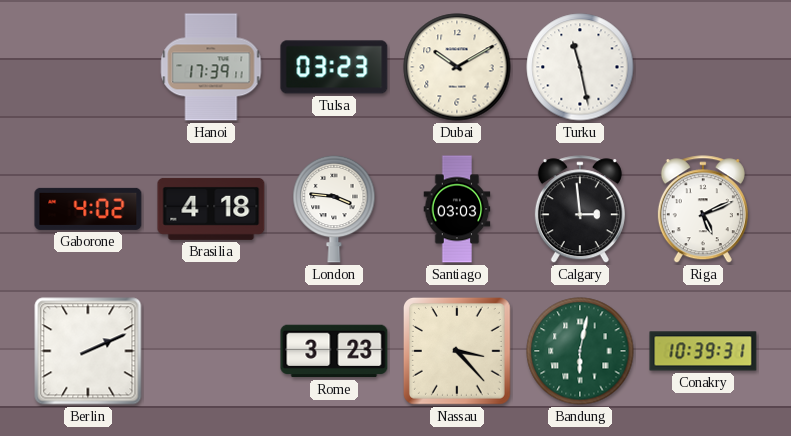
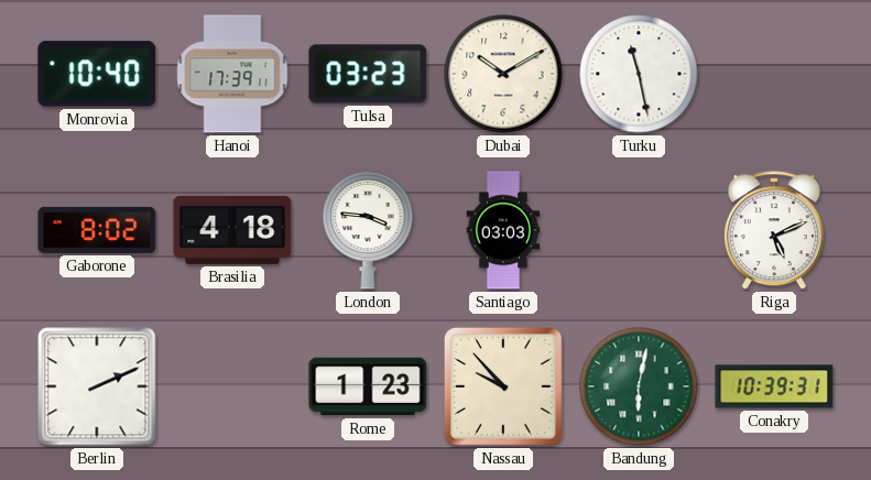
Monrovia: none -> 10:40 (97, 74)
Gaborone: 4:02 -> 8:02 (97, 230)
Calgary: 2:59 -> none (580, 210)
Rome: 3:23 -> 1:23 (368, 386)
Nassau: 3:23 -> 9:53 (503, 386)
